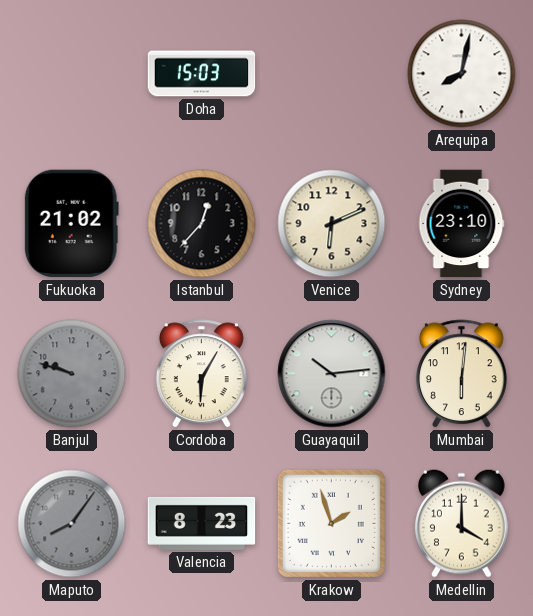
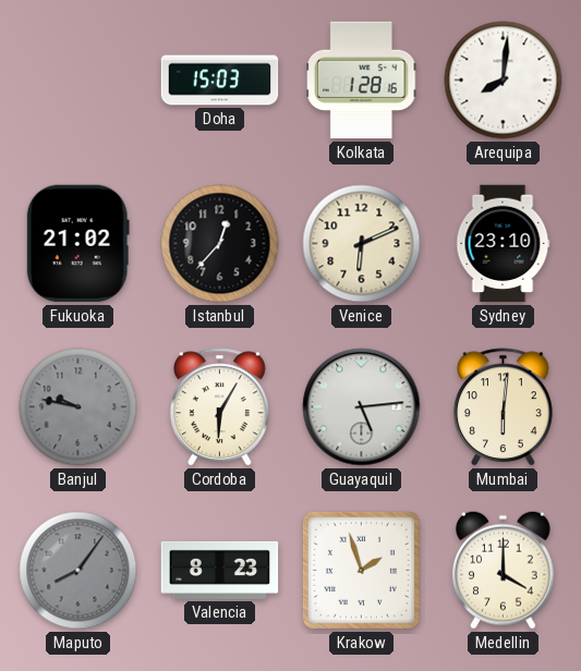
Kolkata: none -> 1:28 (362, 81)
Arequipa: 8:02 -> 8:01 (504, 81)
Banjul: 9:48 -> 9:47 (78, 407)
Guayaquil: 10:14 -> 5:14 (362, 407)
